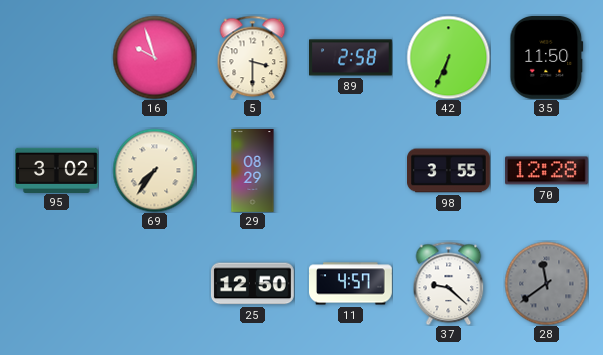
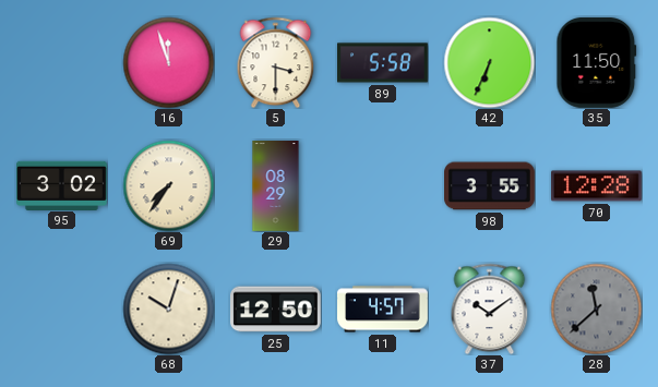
16: 9:57 -> 11:57 (168, 62)
89: 2:58 -> 5:58 (383, 63)
68: none -> 10:03 (168, 309)
37: 9:22 -> 10:09 (490, 309)
28: 11:39 -> 11:38 (596, 309)
